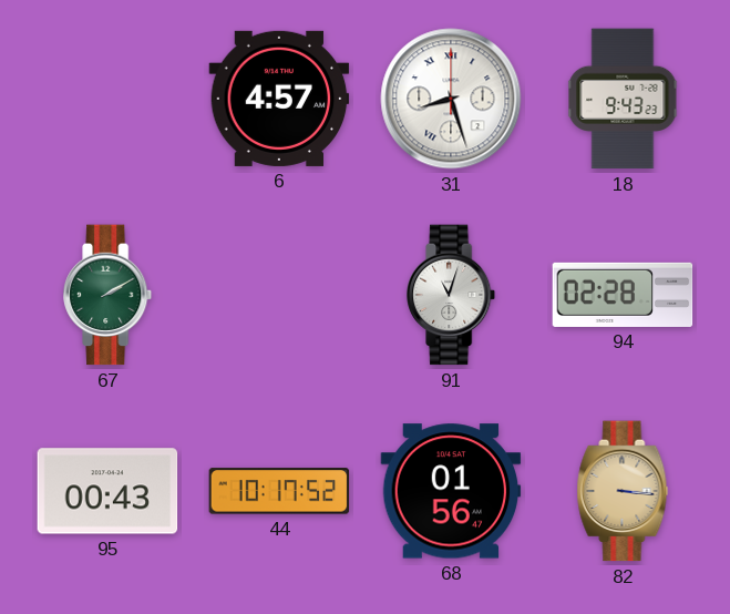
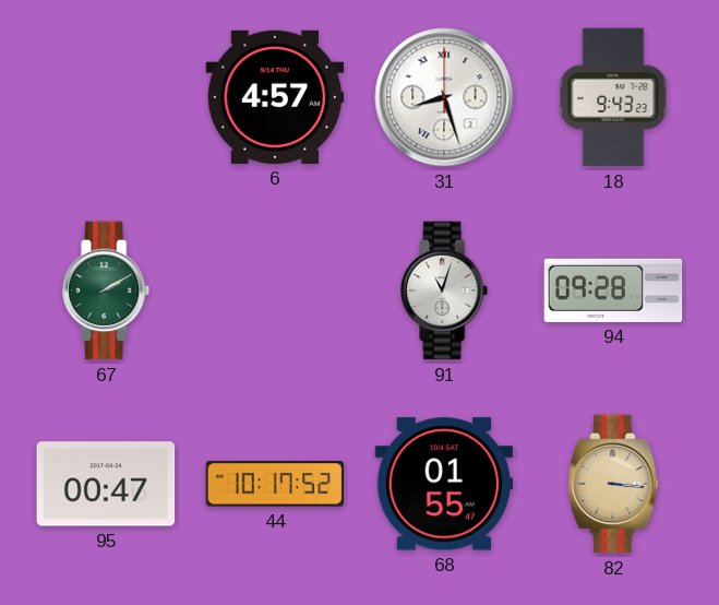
94: 02:28 -> 09:28 (613, 290)
95: 00:43 -> 00:47 (106, 484)
68: 01:56 -> 01:55 (444, 484)
